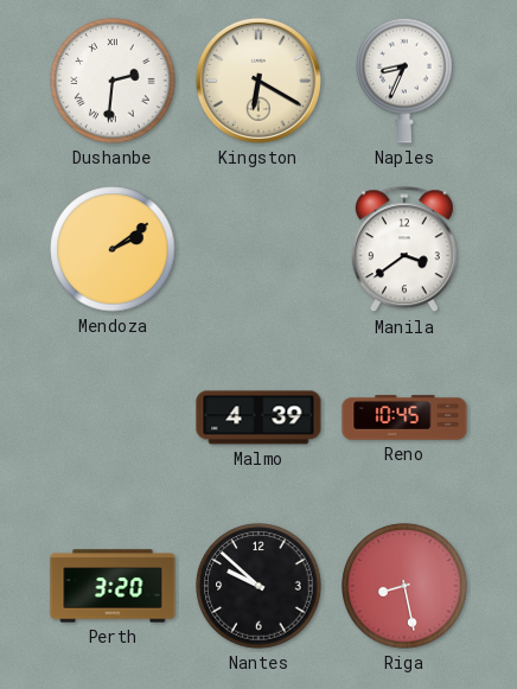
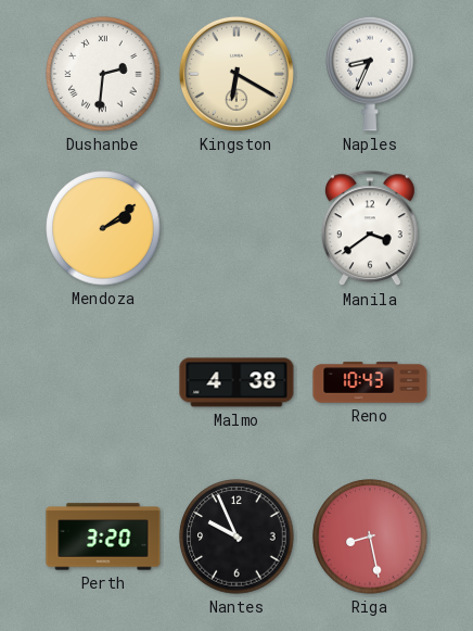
Malmo: 4:39 -> 4:38 (237, 382)
Reno: 10:45 -> 10:43 (370, 382)
Nantes: 9:52 -> 9:56 (237, 537)
